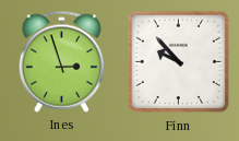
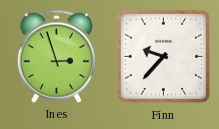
Finn: 9:53 -> 9:37 (164, 57)
